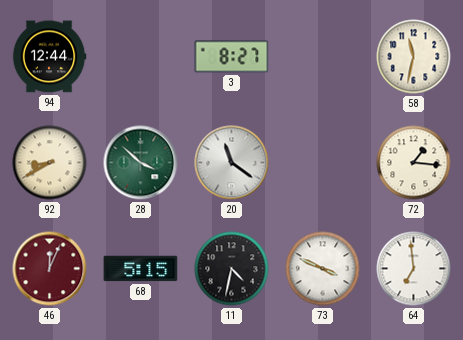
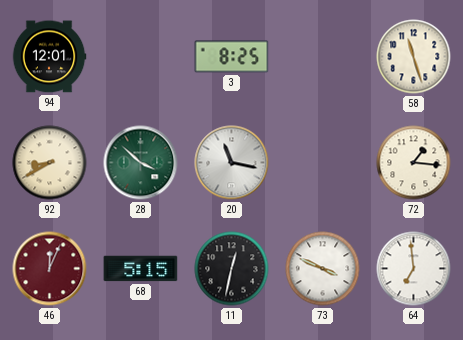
94: 12:44 -> 12:01 (49, 57)
3: 8:27 -> 8:25 (232, 57)
58: 11:32 -> 11:27 (414, 57)
20: 11:21 -> 11:17 (232, 163)
11: 4:32 -> 12:32 (232, 269)
